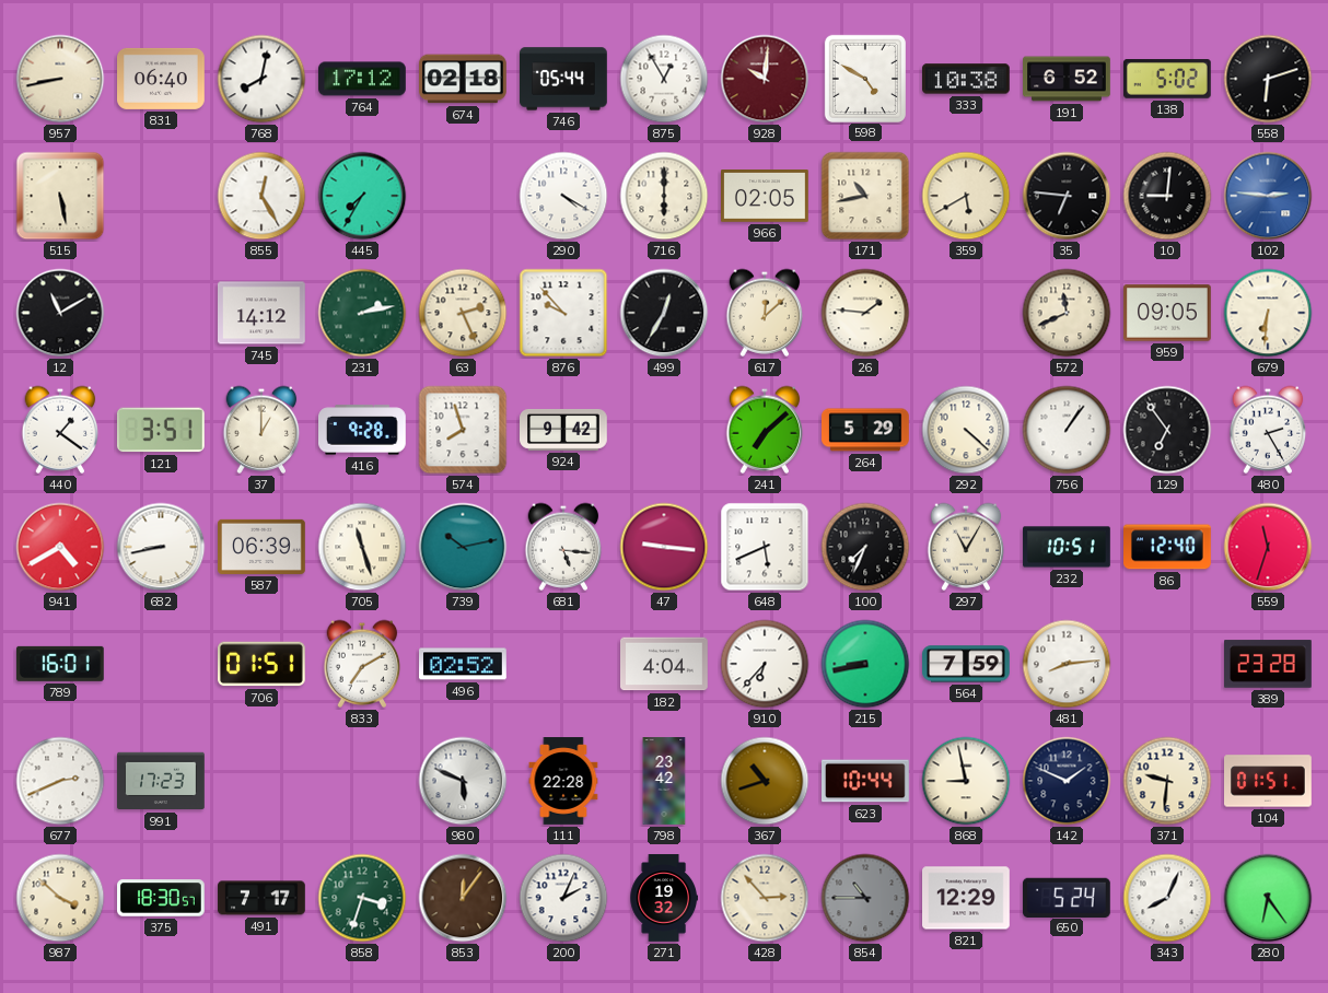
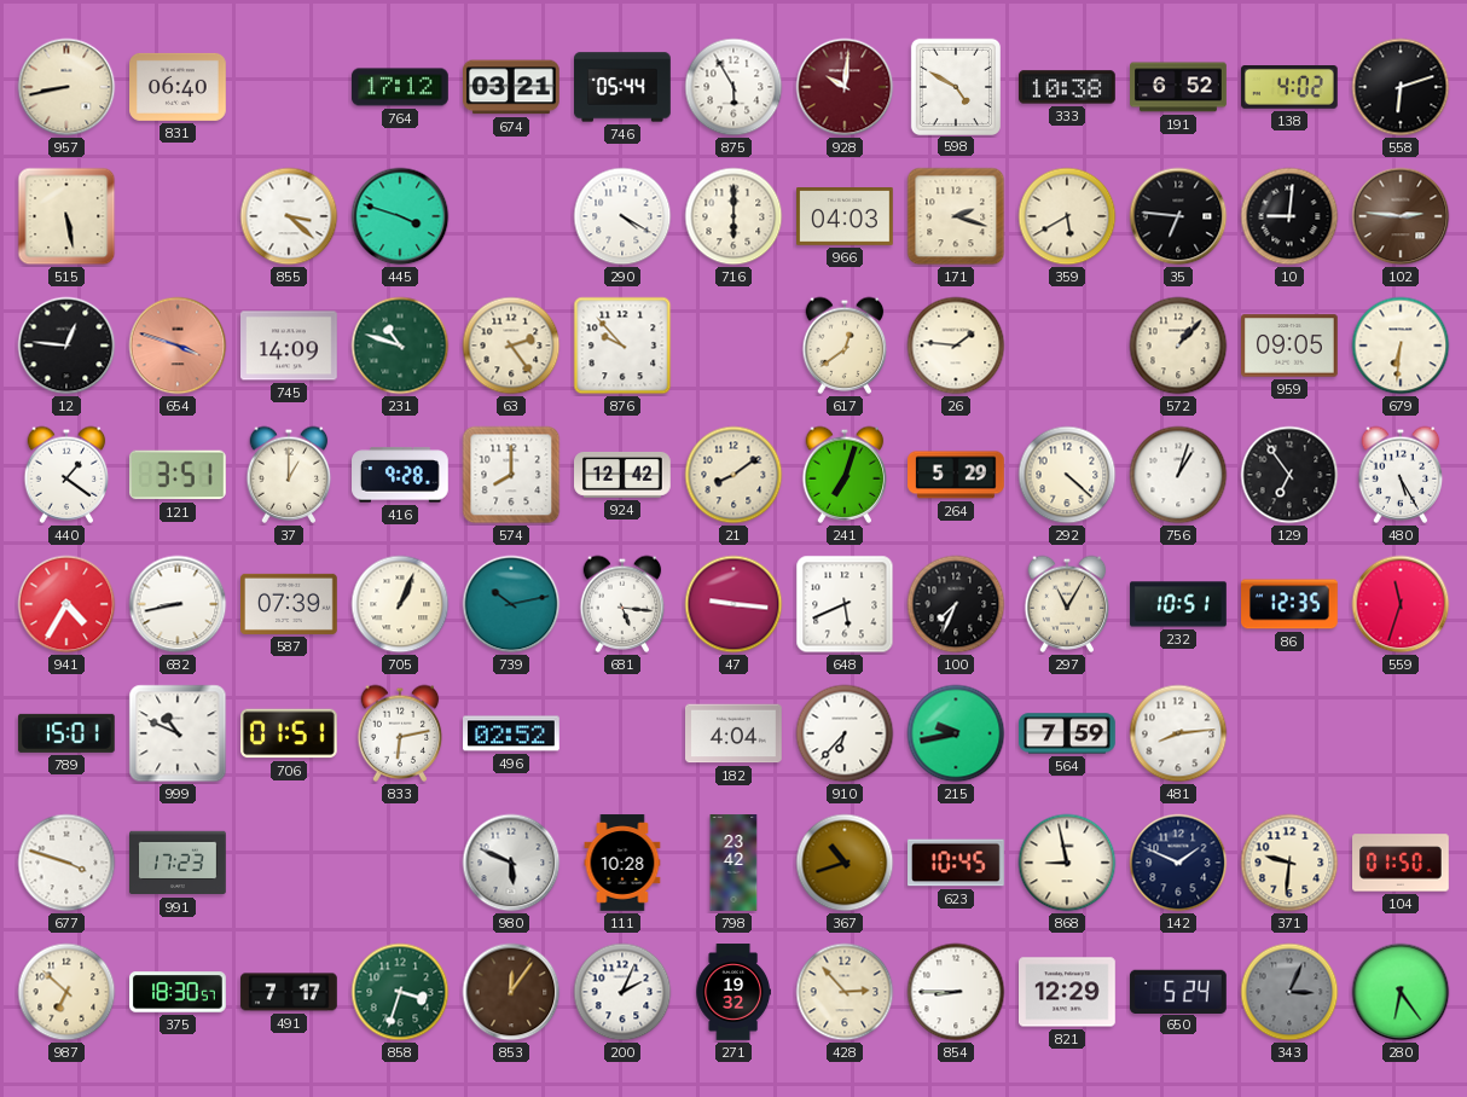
768: 8:02 -> none (261, 79)
674: 02:18 -> 03:21 (512, 87)
875: 12:55 -> 5:55 (734, 87)
138: 5:02 -> 4:02 (1291, 88)
855: 12:25 -> 3:22 (289, 216)
445: 7:35 -> 3:48 (400, 216)
966: 02:05 -> 04:03 (846, 217)
171: 10:43 -> 2:18 (956, 216)
102 dial: blue -> brown (1401, 216)
12: 11:10 -> 12:46 (66, 346)
654: none -> 3:48 (178, 346)
745: 14:12 -> 14:09 (290, 346)
231: 2:13 -> 10:48 (400, 346)
63: 2:26 -> 2:24 (511, 346)
499: 12:35 -> none (664, 313)
617: 12:08 -> 12:39 (845, 346)
572: 11:41 -> 1:07 (1178, 346)
574: 7:57 -> 8:00 (511, 475)
924: 9:42 -> 12:42 (624, 475)
21: none -> 8:09 (734, 475)
241: 7:08 -> 7:03 (845, 475)
756: 1:06 -> 1:03 (1178, 475)
480: 2:25 -> 5:25 (1401, 475)
941: 4:40 -> 4:35 (66, 604)
587: 06:39 -> 07:39 (290, 604)
705: 11:27 -> 1:04 (400, 604)
86: 12:40 -> 12:35 (1291, 604)
789: 16:01 -> 15:01 (66, 733)
999: none -> 10:49 (178, 733)
833: 7:10 -> 6:13 (400, 733)
215: 8:43 -> 9:43 (956, 733)
389: 23:28 -> none (1269, 664)
677: 2:41 -> 3:48 (66, 863)
111: 22:28 -> 10:28 (622, 863)
623: 10:44 -> 10:45 (957, 863)
104: 01:51 -> 01:50 (1402, 863)
987: 3:52 -> 6:52 (66, 992)
854: 10:45 -> 8:45 (956, 992)
854 dial: grey -> white (956, 992)
343: 8:04 -> 3:04 (1289, 992)
343 dial: white -> grey (1289, 992)
